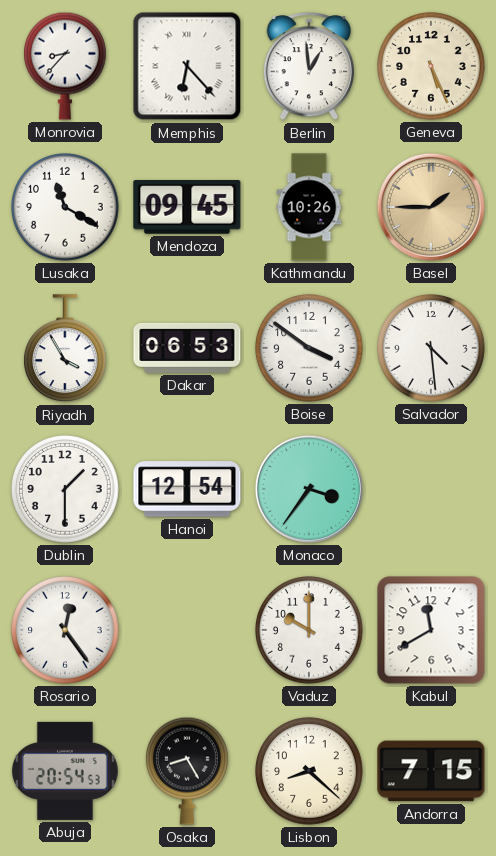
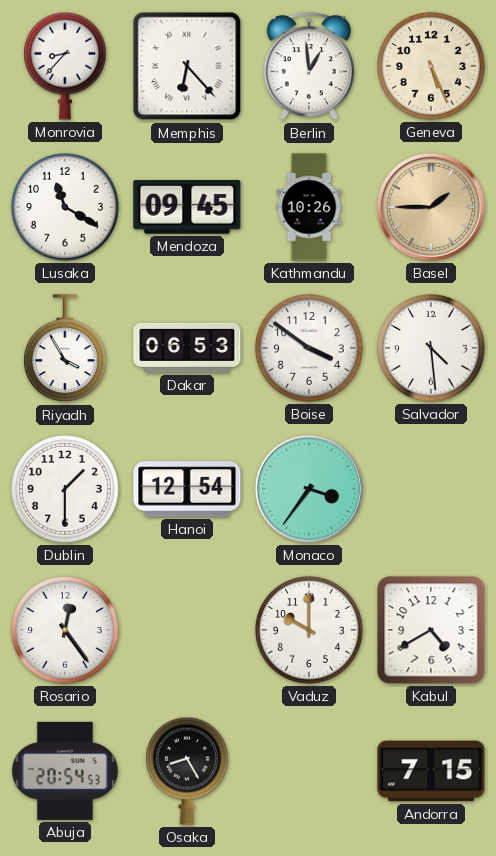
Kabul: 11:40 -> 4:40 (431, 630)
Lisbon: 8:22 -> none (309, 771)
